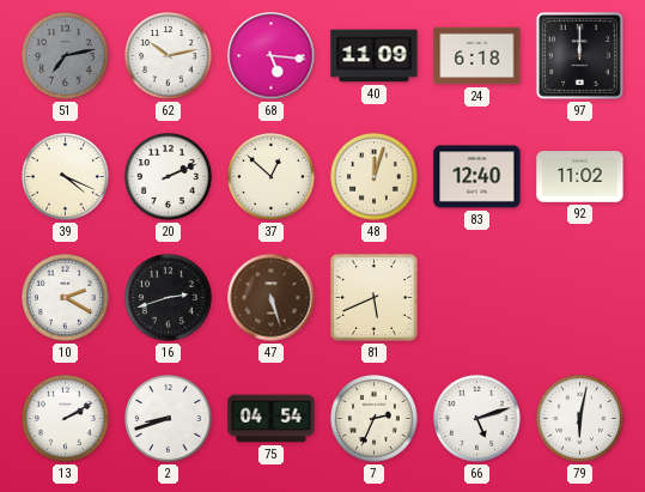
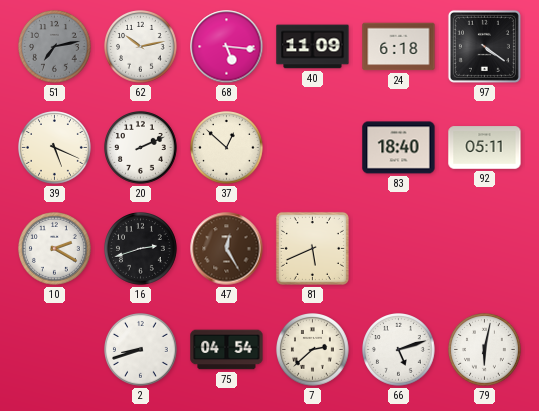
97: 12:00 -> 4:21 (484, 46)
39: 4:19 -> 5:19 (55, 148)
48: 12:03 -> none (375, 177)
83: 12:40 -> 18:40 (399, 148)
92: 11:02 -> 05:11 (485, 148)
47: 5:27 -> 12:25 (227, 249)
13: 2:10 -> none (66, 419)
7: 2:34 -> 2:38 (313, 350)
